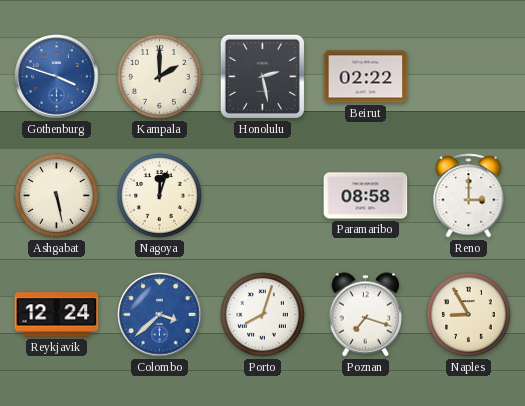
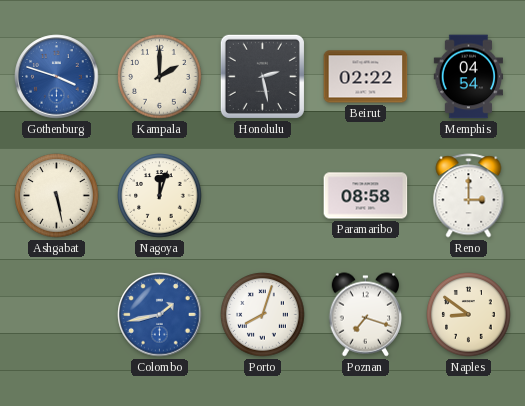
Memphis: none -> 04:54 (469, 77)
Reykjavik: 12:24 -> none (57, 315)
Colombo: 3:38 -> 1:43 (160, 315)
Naples: 8:55 -> 8:51 (469, 315)
